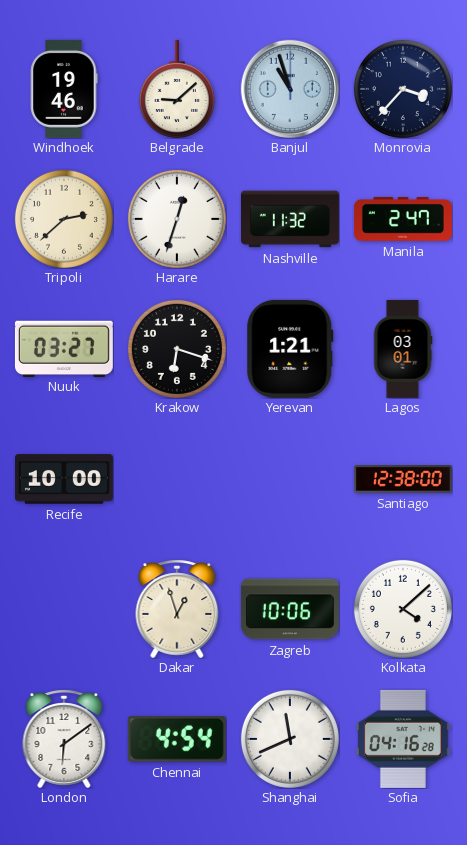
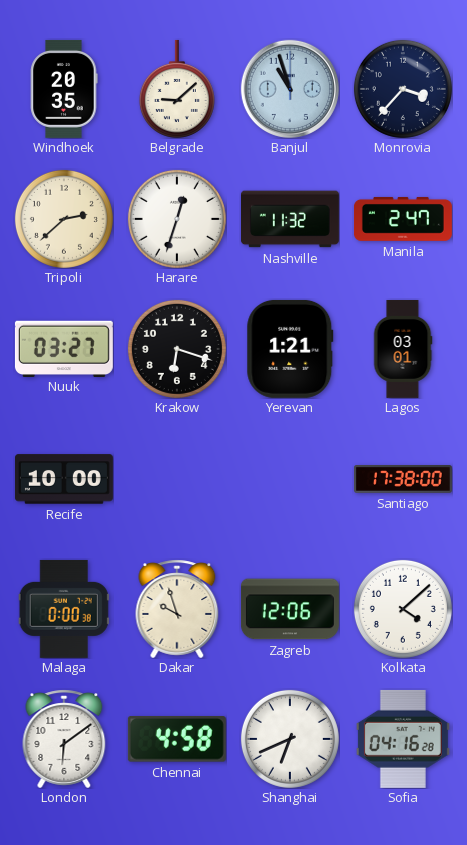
Windhoek: 19:46 -> 20:35 (64, 89)
Santiago: 12:38 -> 17:38 (403, 480)
Malaga: none -> 0:00 (64, 609)
Dakar: 12:57 -> 9:57 (177, 609)
Zagreb: 10:06 -> 12:06 (290, 609)
Chennai: 4:54 -> 4:58 (177, 740)
Shanghai: 11:41 -> 6:41 (290, 739)
